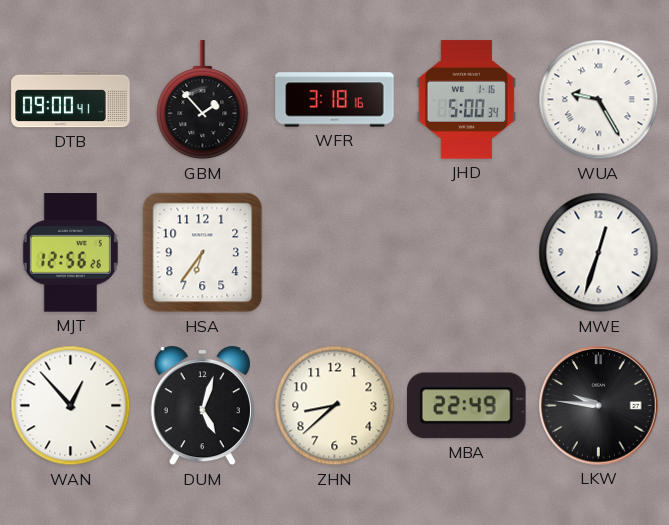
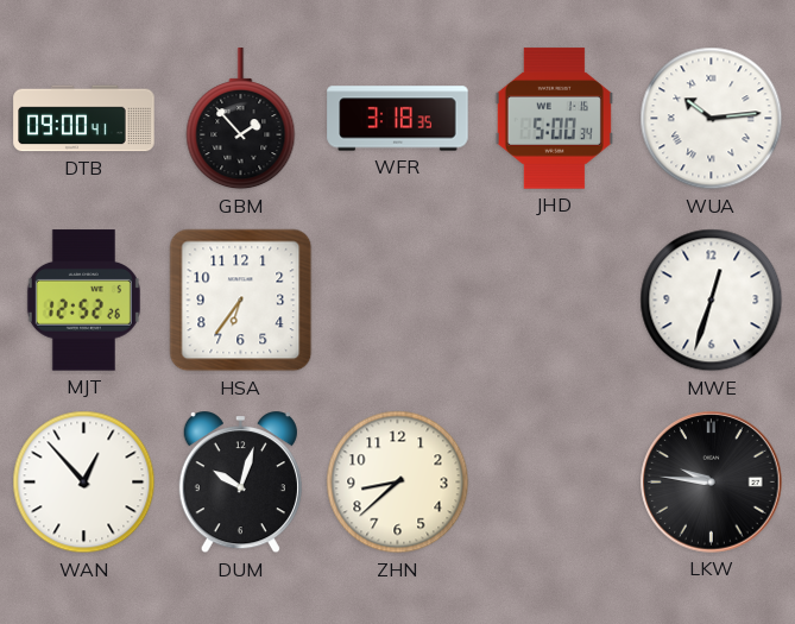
WFR: 3:18:16 -> 3:18:35 (398, 119)
WUA: 9:25 -> 10:14 (712, 119)
MJT: 12:56 -> 12:52 (83, 301)
DUM: 5:03 -> 10:03 (240, 483)
MBA: 22:49 -> none (467, 406)
